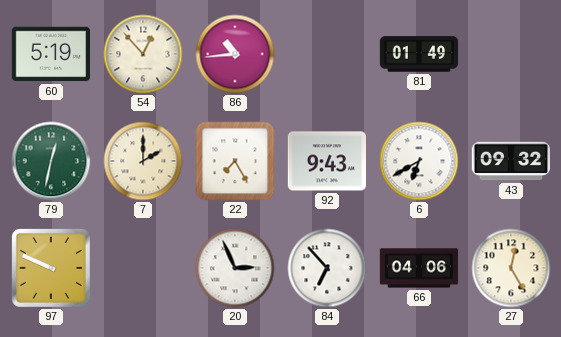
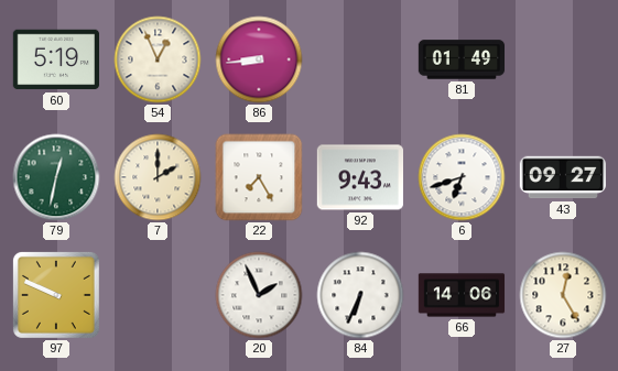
54: 12:53 -> 12:56 (158, 59)
86: 10:44 -> 8:44 (259, 59)
6: 6:40 -> 6:42 (462, 177)
43: 09:32 -> 09:27 (562, 177)
20: 2:56 -> 1:56 (259, 295)
84: 6:53 -> 6:34 (360, 295)
66: 04:06 -> 14:06 (462, 295)
